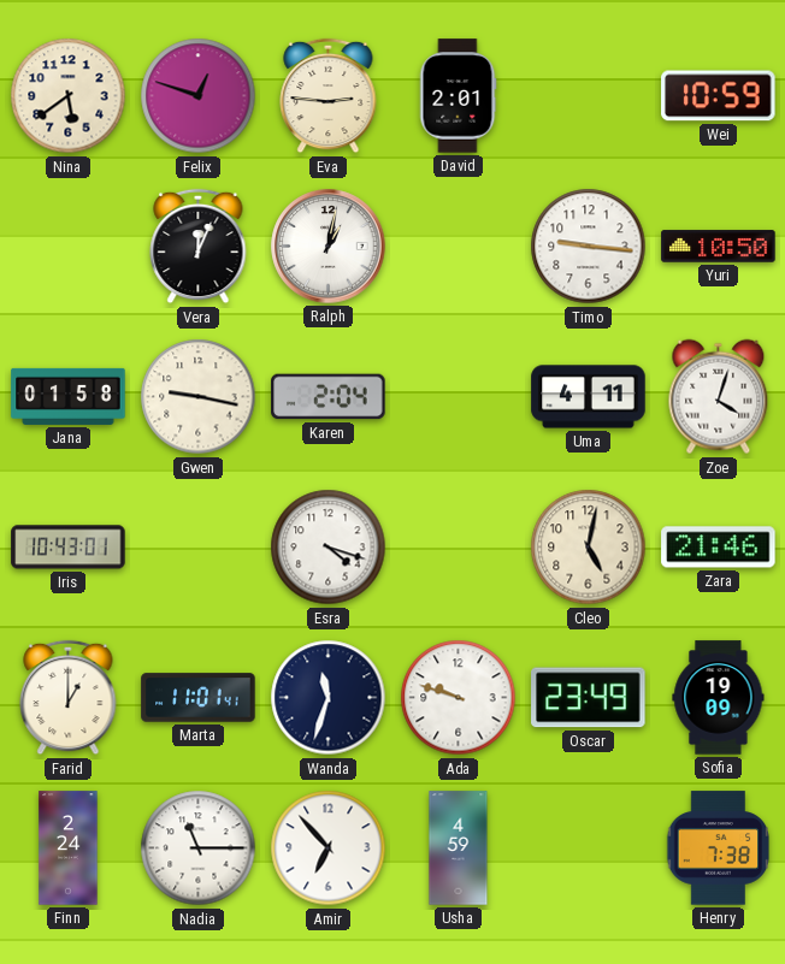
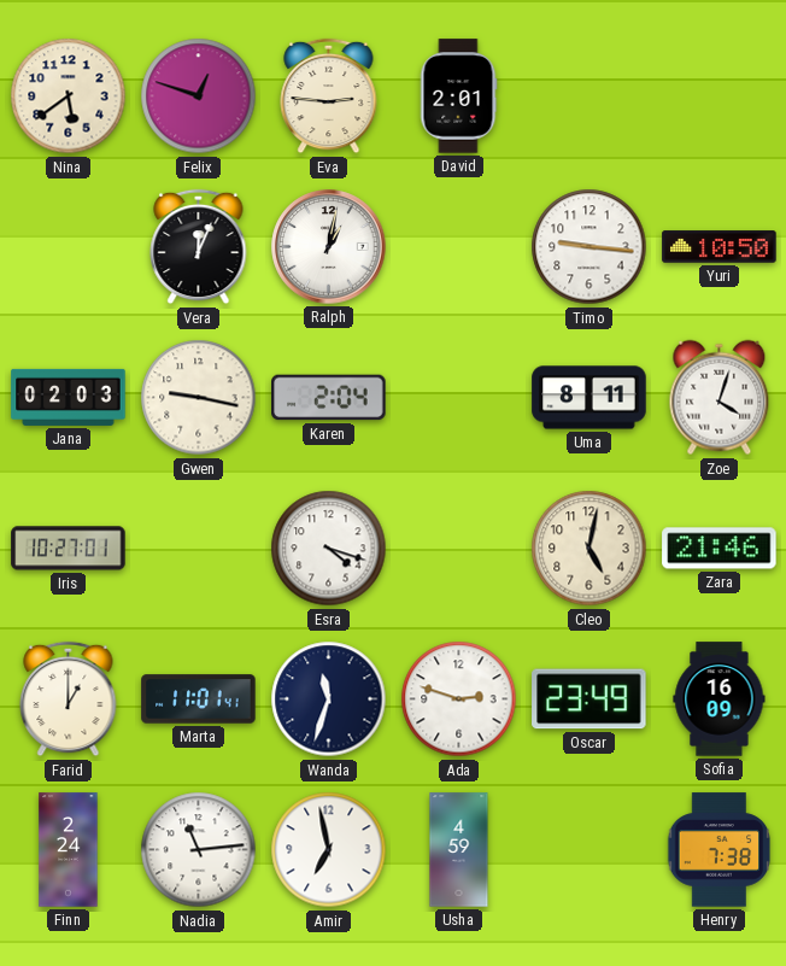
Wei: 10:59 -> none (719, 96)
Jana: 01:58 -> 02:03 (69, 397)
Uma: 4:11 -> 8:11 (589, 398)
Iris: 10:43 -> 10:27 (69, 549)
Ada: 9:48 -> 2:48 (459, 699)
Sofia: 19:09 -> 16:09 (720, 699)
Nadia: 11:15 -> 11:14 (199, 850)
Amir: 6:53 -> 6:58 (329, 850)
